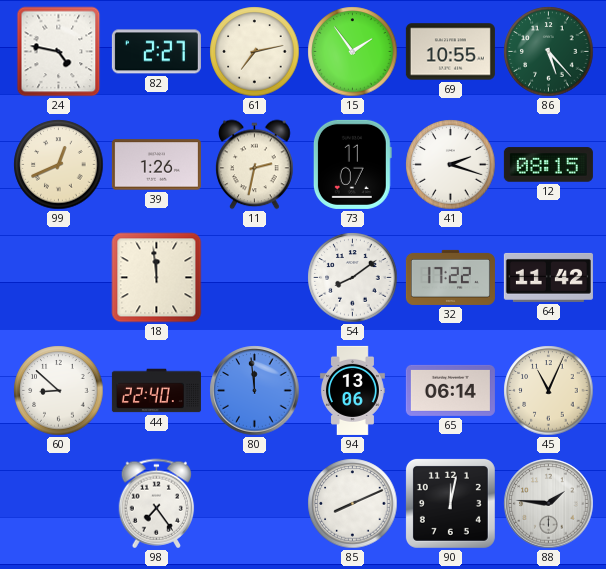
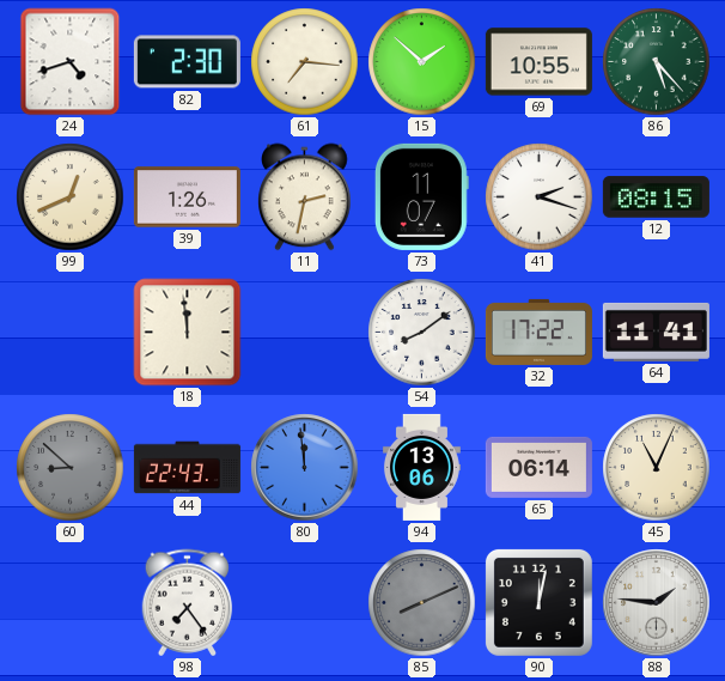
24: 4:47 -> 4:42 (71, 62)
82: 2:27 -> 2:30 (187, 62)
61: 7:13 -> 7:16 (305, 62)
15: 1:54 -> 1:52 (422, 62)
64: 11:42 -> 11:41 (656, 332)
60 dial: white -> grey (71, 468)
44: 22:40 -> 22:43 (187, 468)
85 dial: white -> grey (422, 603)
